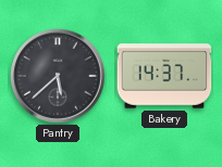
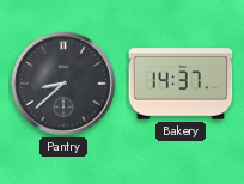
Pantry: 5:38 -> 8:38 (63, 84)
